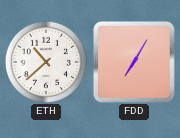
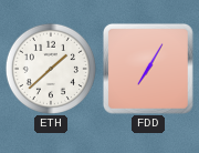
ETH: 10:38 -> 1:38 (51, 69)
